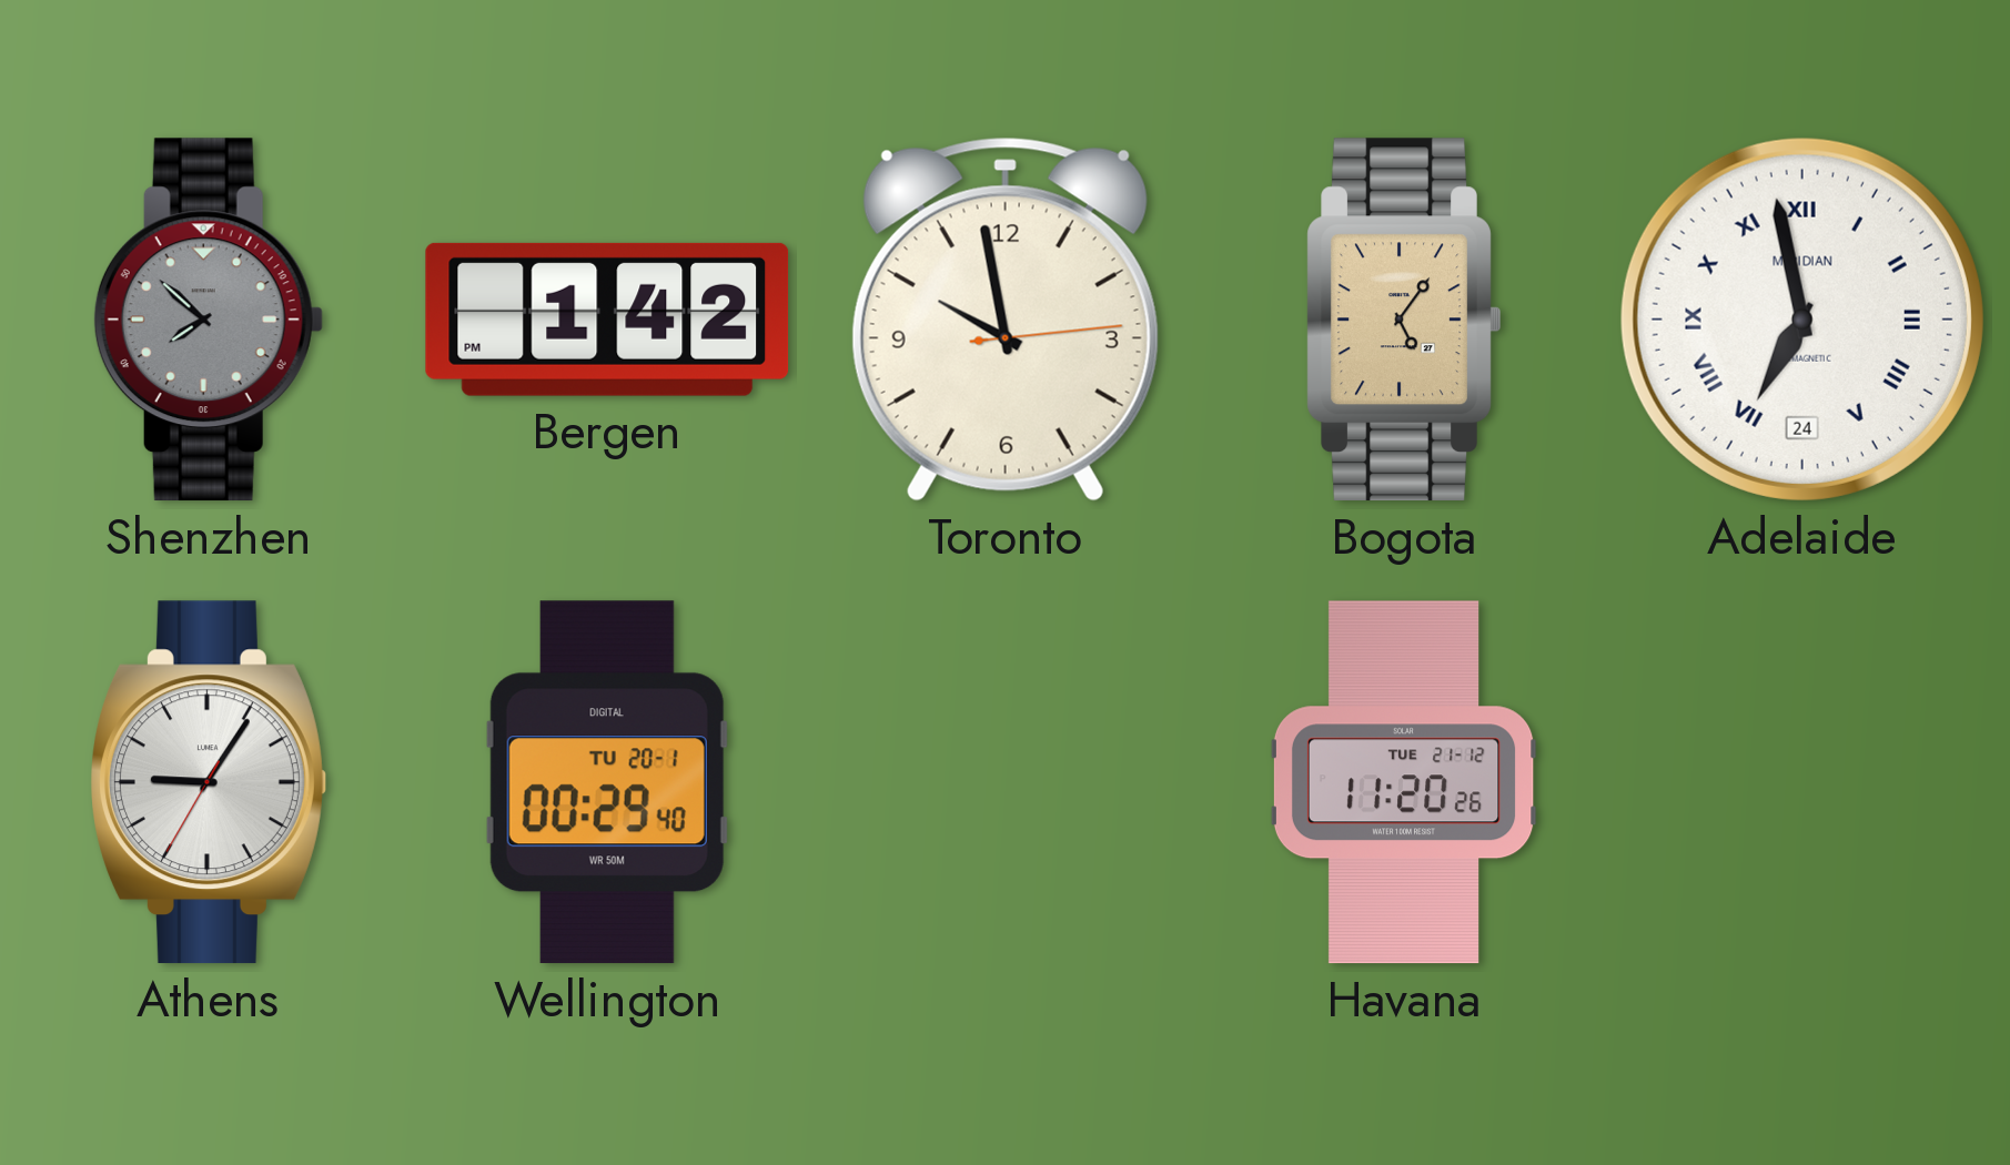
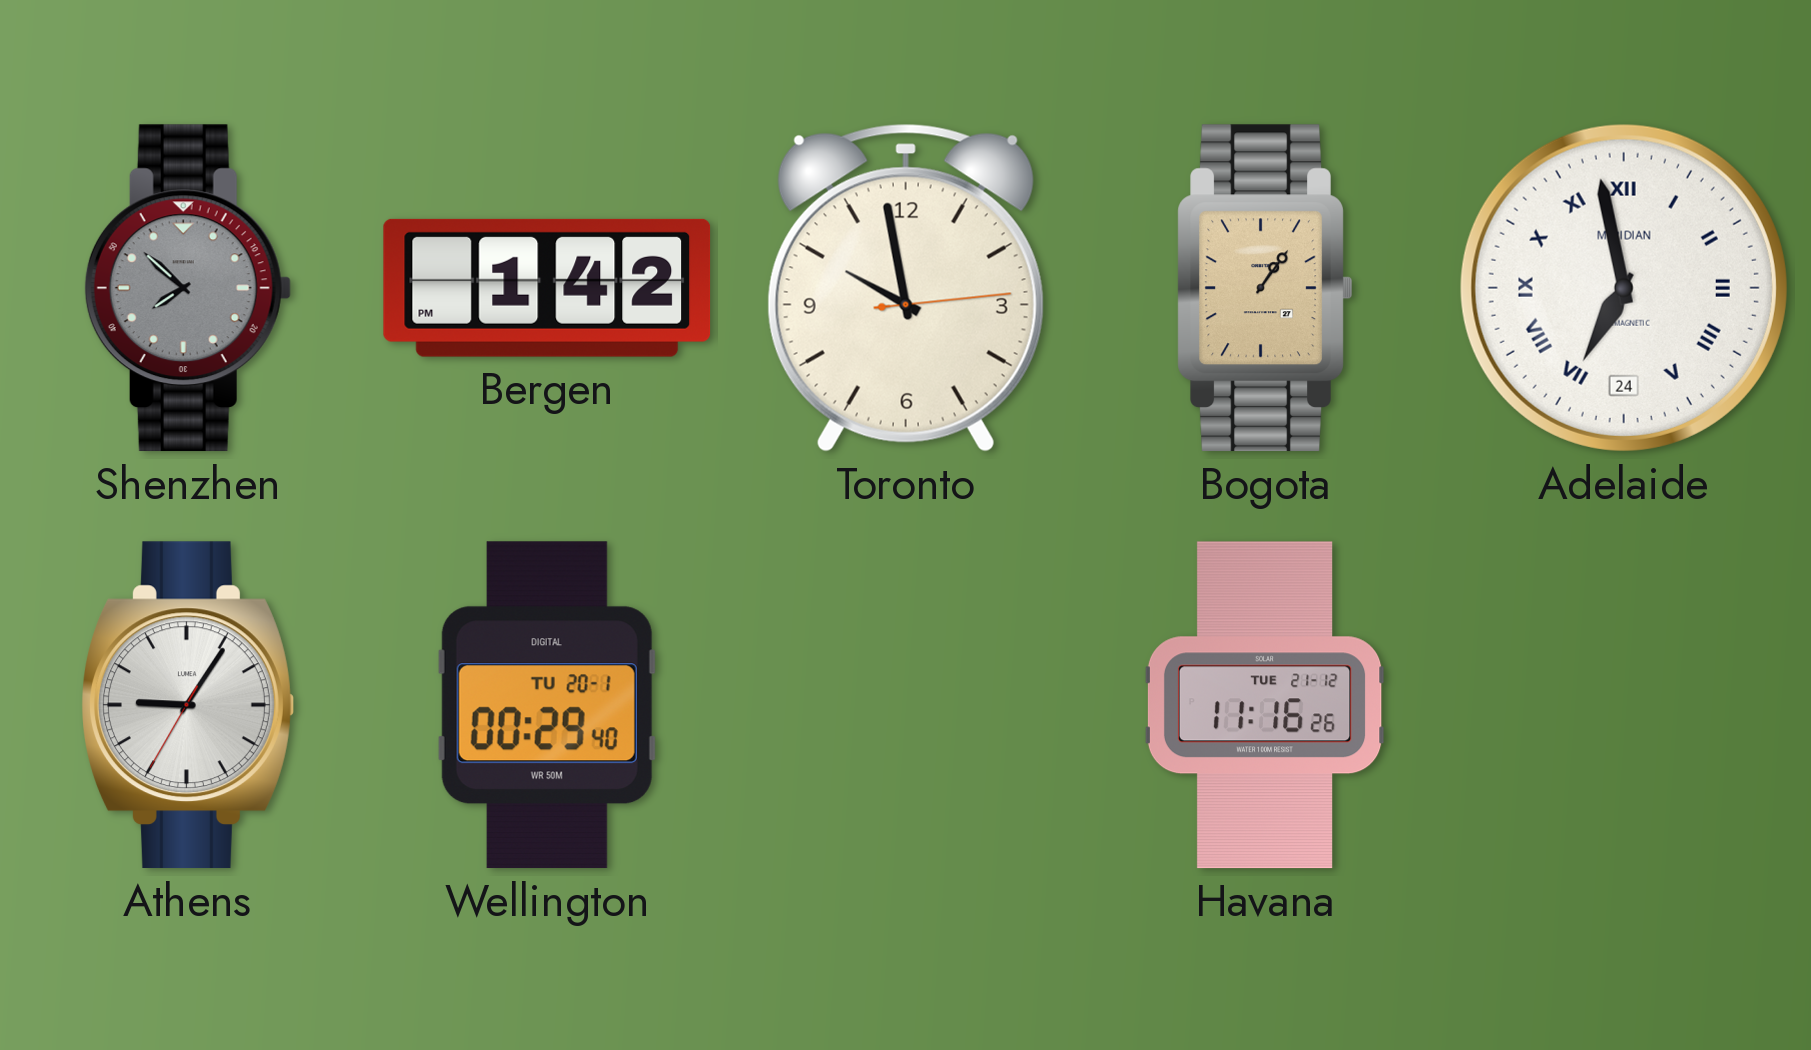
Bogota: 5:06 -> 1:06 (1265, 288)
Havana: 11:20 -> 11:16 (1265, 705)
